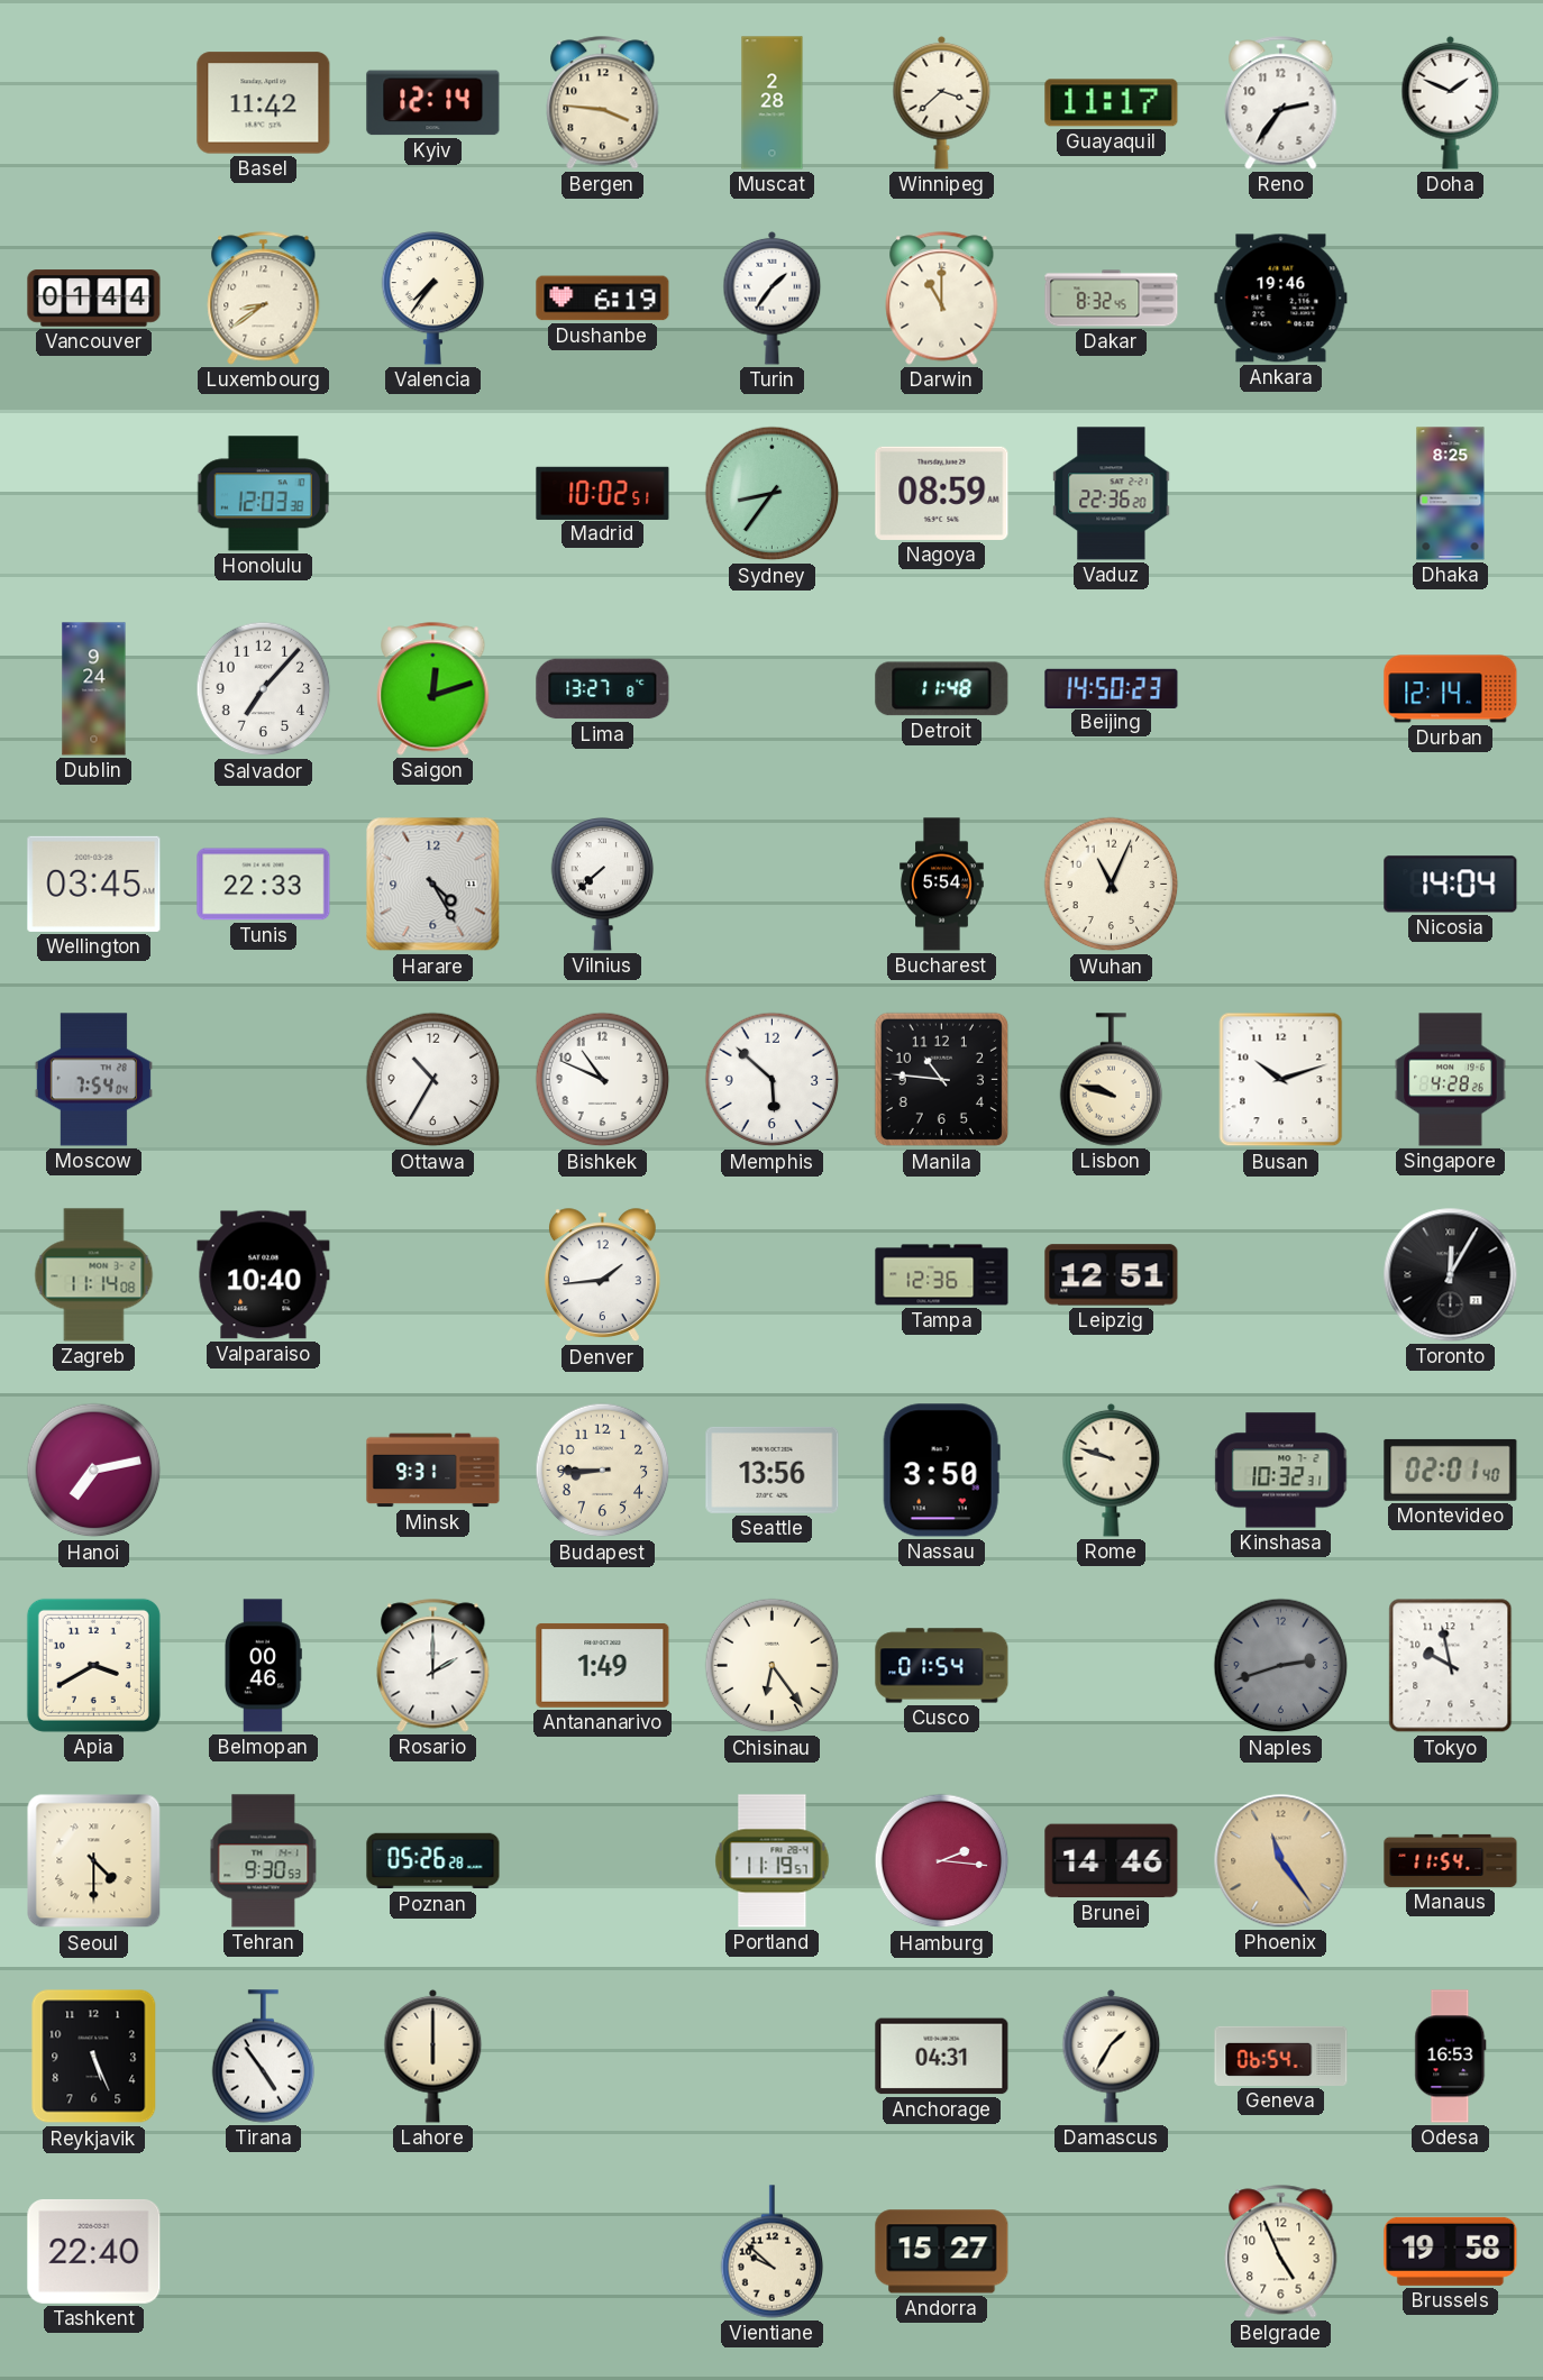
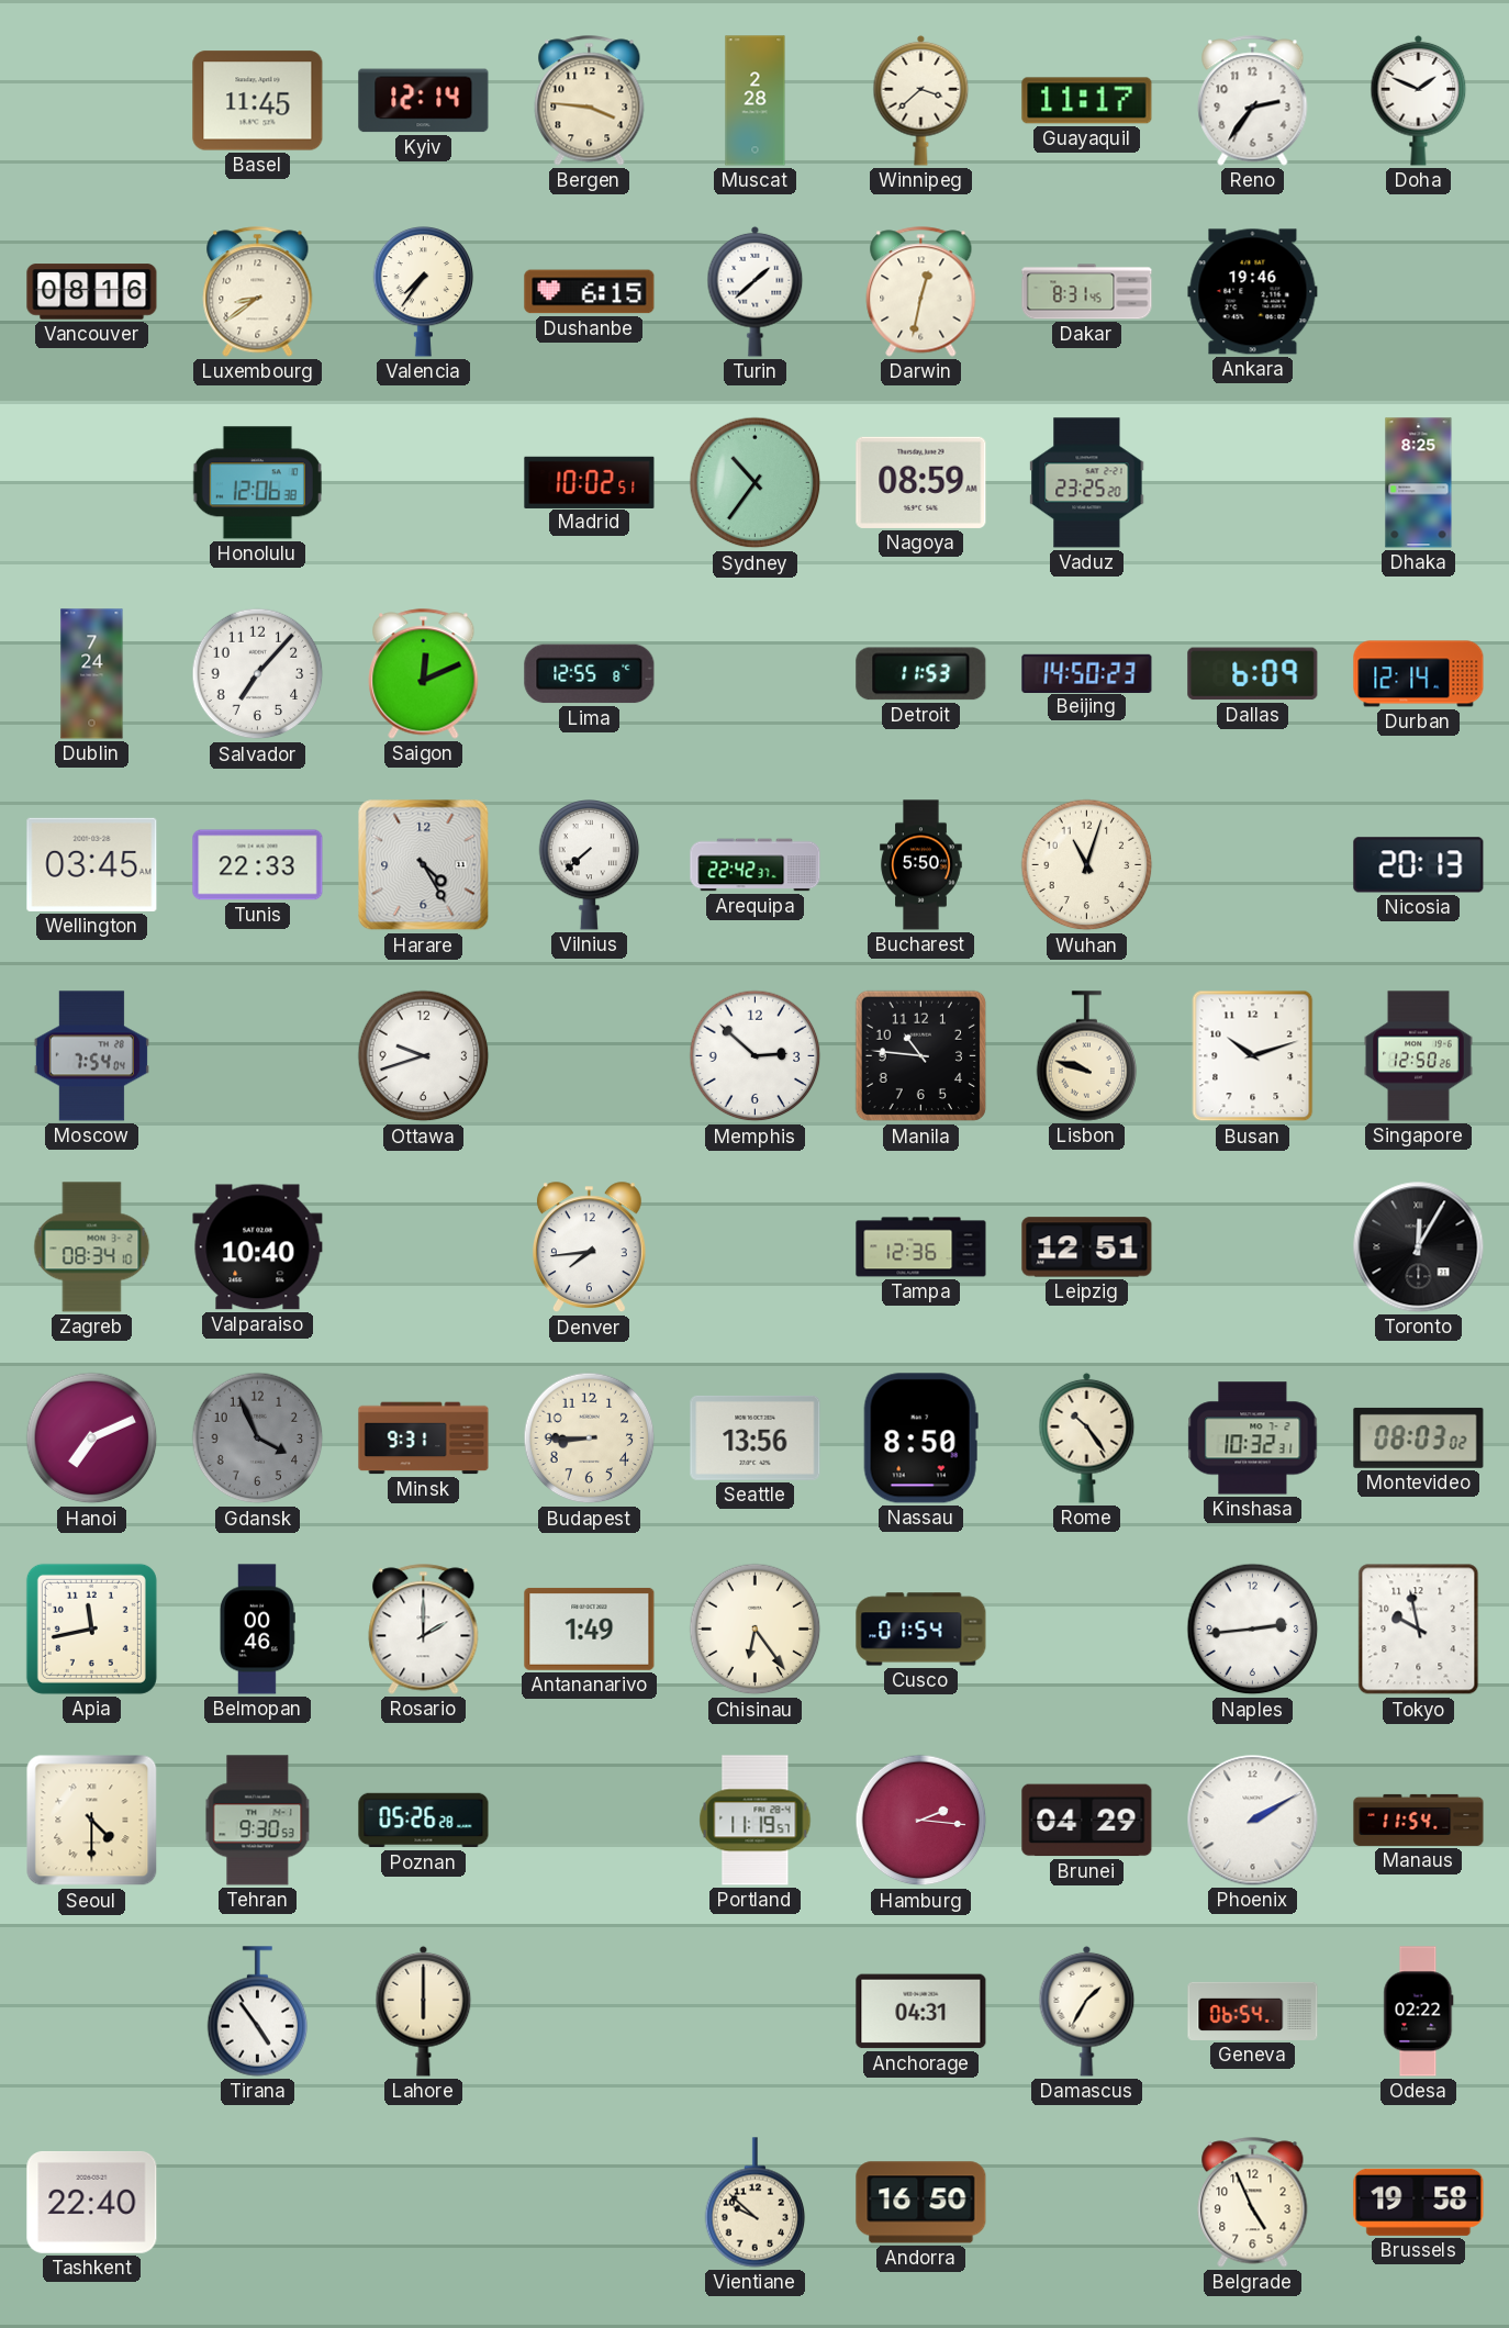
Basel: 11:42 -> 11:45 (258, 101)
Vancouver: 01:44 -> 08:16 (92, 292)
Dushanbe: 6:19 -> 6:15 (590, 292)
Turin: 1:36 -> 1:38 (756, 291)
Darwin: 11:00 -> 12:32 (921, 292)
Dakar: 8:32 -> 8:31 (1087, 292)
Honolulu: 12:03 -> 12:06 (257, 483)
Sydney: 8:36 -> 10:36 (756, 483)
Vaduz: 22:36 -> 23:25 (1087, 483)
Dublin: 9:24 -> 7:24 (92, 674)
Saigon: 12:12 -> 12:11 (424, 674)
Lima: 13:27 -> 12:55 (590, 674)
Detroit: 11:48 -> 11:53 (921, 674)
Dallas: none -> 6:09 (1253, 674)
Arequipa: none -> 22:42 (756, 865)
Bucharest: 5:54 -> 5:50 (921, 865)
Wuhan: 11:04 -> 11:03 (1087, 865)
Nicosia: 14:04 -> 20:13 (1419, 865)
Ottawa: 10:35 -> 9:42 (424, 1056)
Bishkek: 10:49 -> none (603, 1080)
Memphis: 5:52 -> 2:52 (756, 1056)
Singapore: 4:28 -> 12:50 (1419, 1056)
Zagreb: 11:14 -> 08:34 (92, 1247)
Denver: 1:44 -> 7:44 (589, 1247)
Hanoi: 7:13 -> 7:11 (92, 1439)
Gdansk: none -> 3:56 (258, 1439)
Nassau: 3:50 -> 8:50 (920, 1439)
Rome: 9:48 -> 10:24 (1087, 1437)
Montevideo: 02:01 -> 08:03 (1419, 1437)
Apia: 3:40 -> 11:43 (91, 1629)
Naples: 2:42 -> 2:44 (1253, 1630)
Naples dial: grey -> white (1253, 1630)
Brunei: 14:46 -> 04:29 (1087, 1821)
Phoenix: 11:24 -> 2:10 (1253, 1821)
Phoenix dial: champagne -> white (1253, 1821)
Reykjavik: 5:26 -> none (94, 2057)
Odesa: 16:53 -> 02:22 (1419, 2012)
Andorra: 15:27 -> 16:50 (921, 2203)
